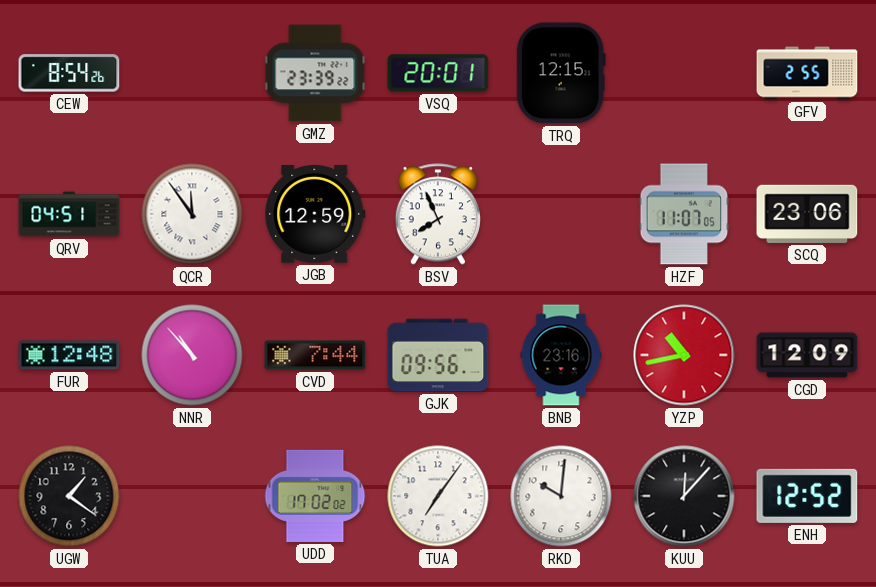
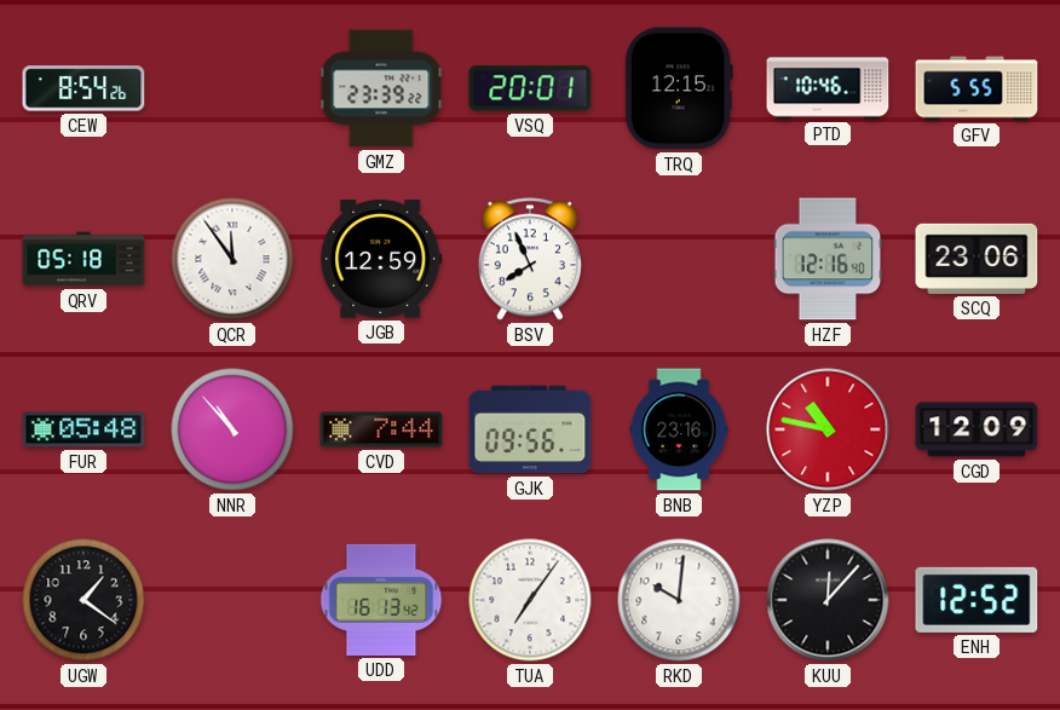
PTD: none -> 10:46 (828, 88)
GFV: 2:55 -> 5:55 (977, 88)
QRV: 04:51 -> 05:18 (83, 259)
HZF: 11:07 -> 12:16 (828, 259)
FUR: 12:48 -> 05:48 (83, 429)
YZP: 10:43 -> 10:47 (828, 429)
UDD: 17:02 -> 16:13 (381, 600)
